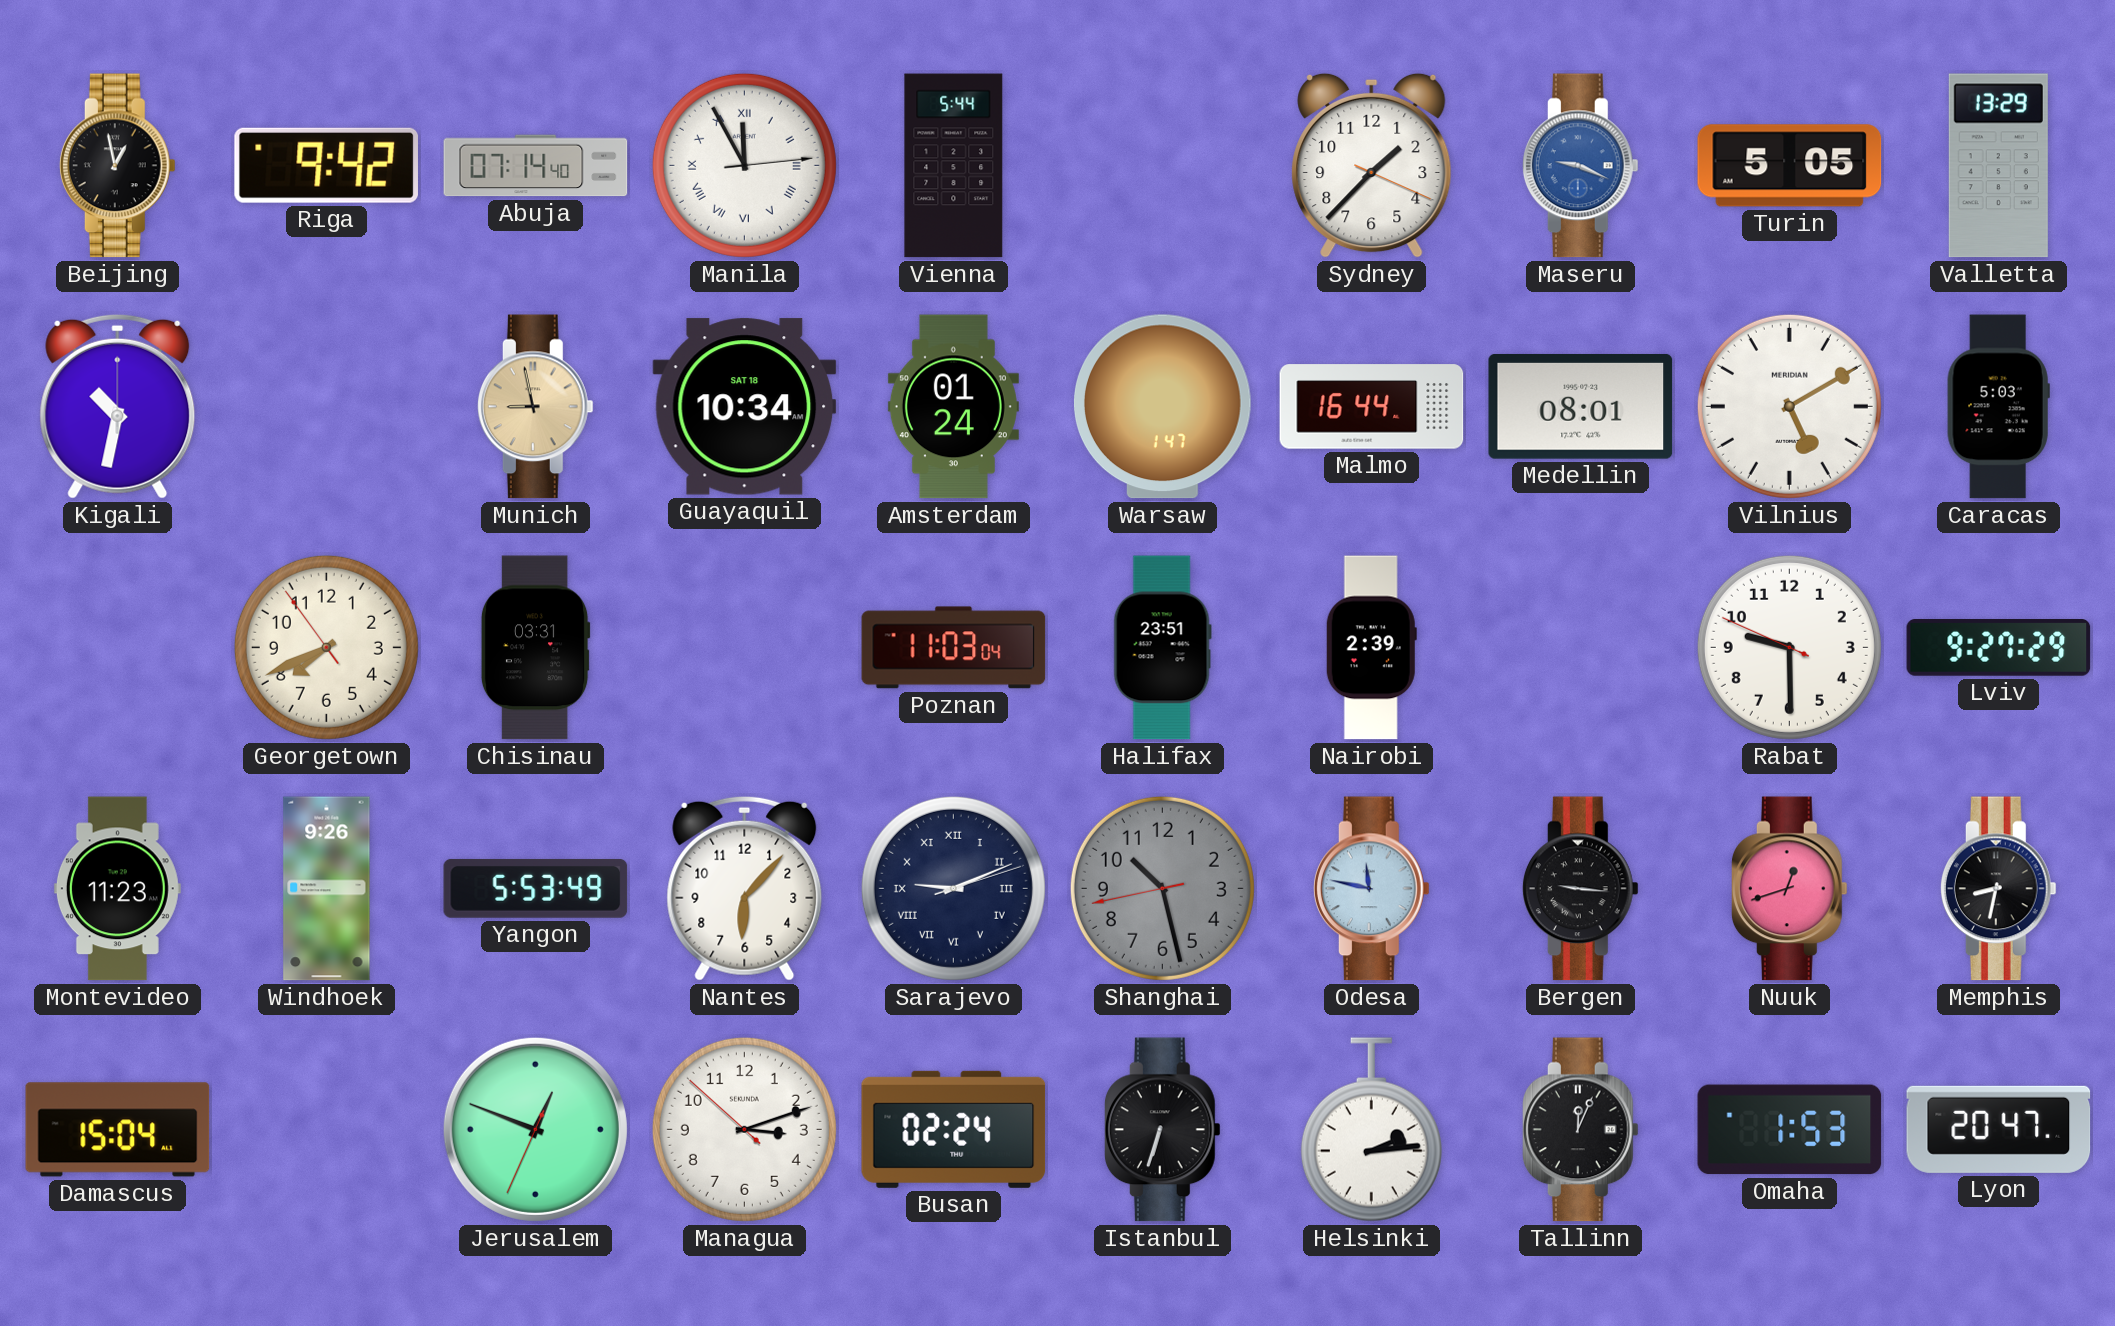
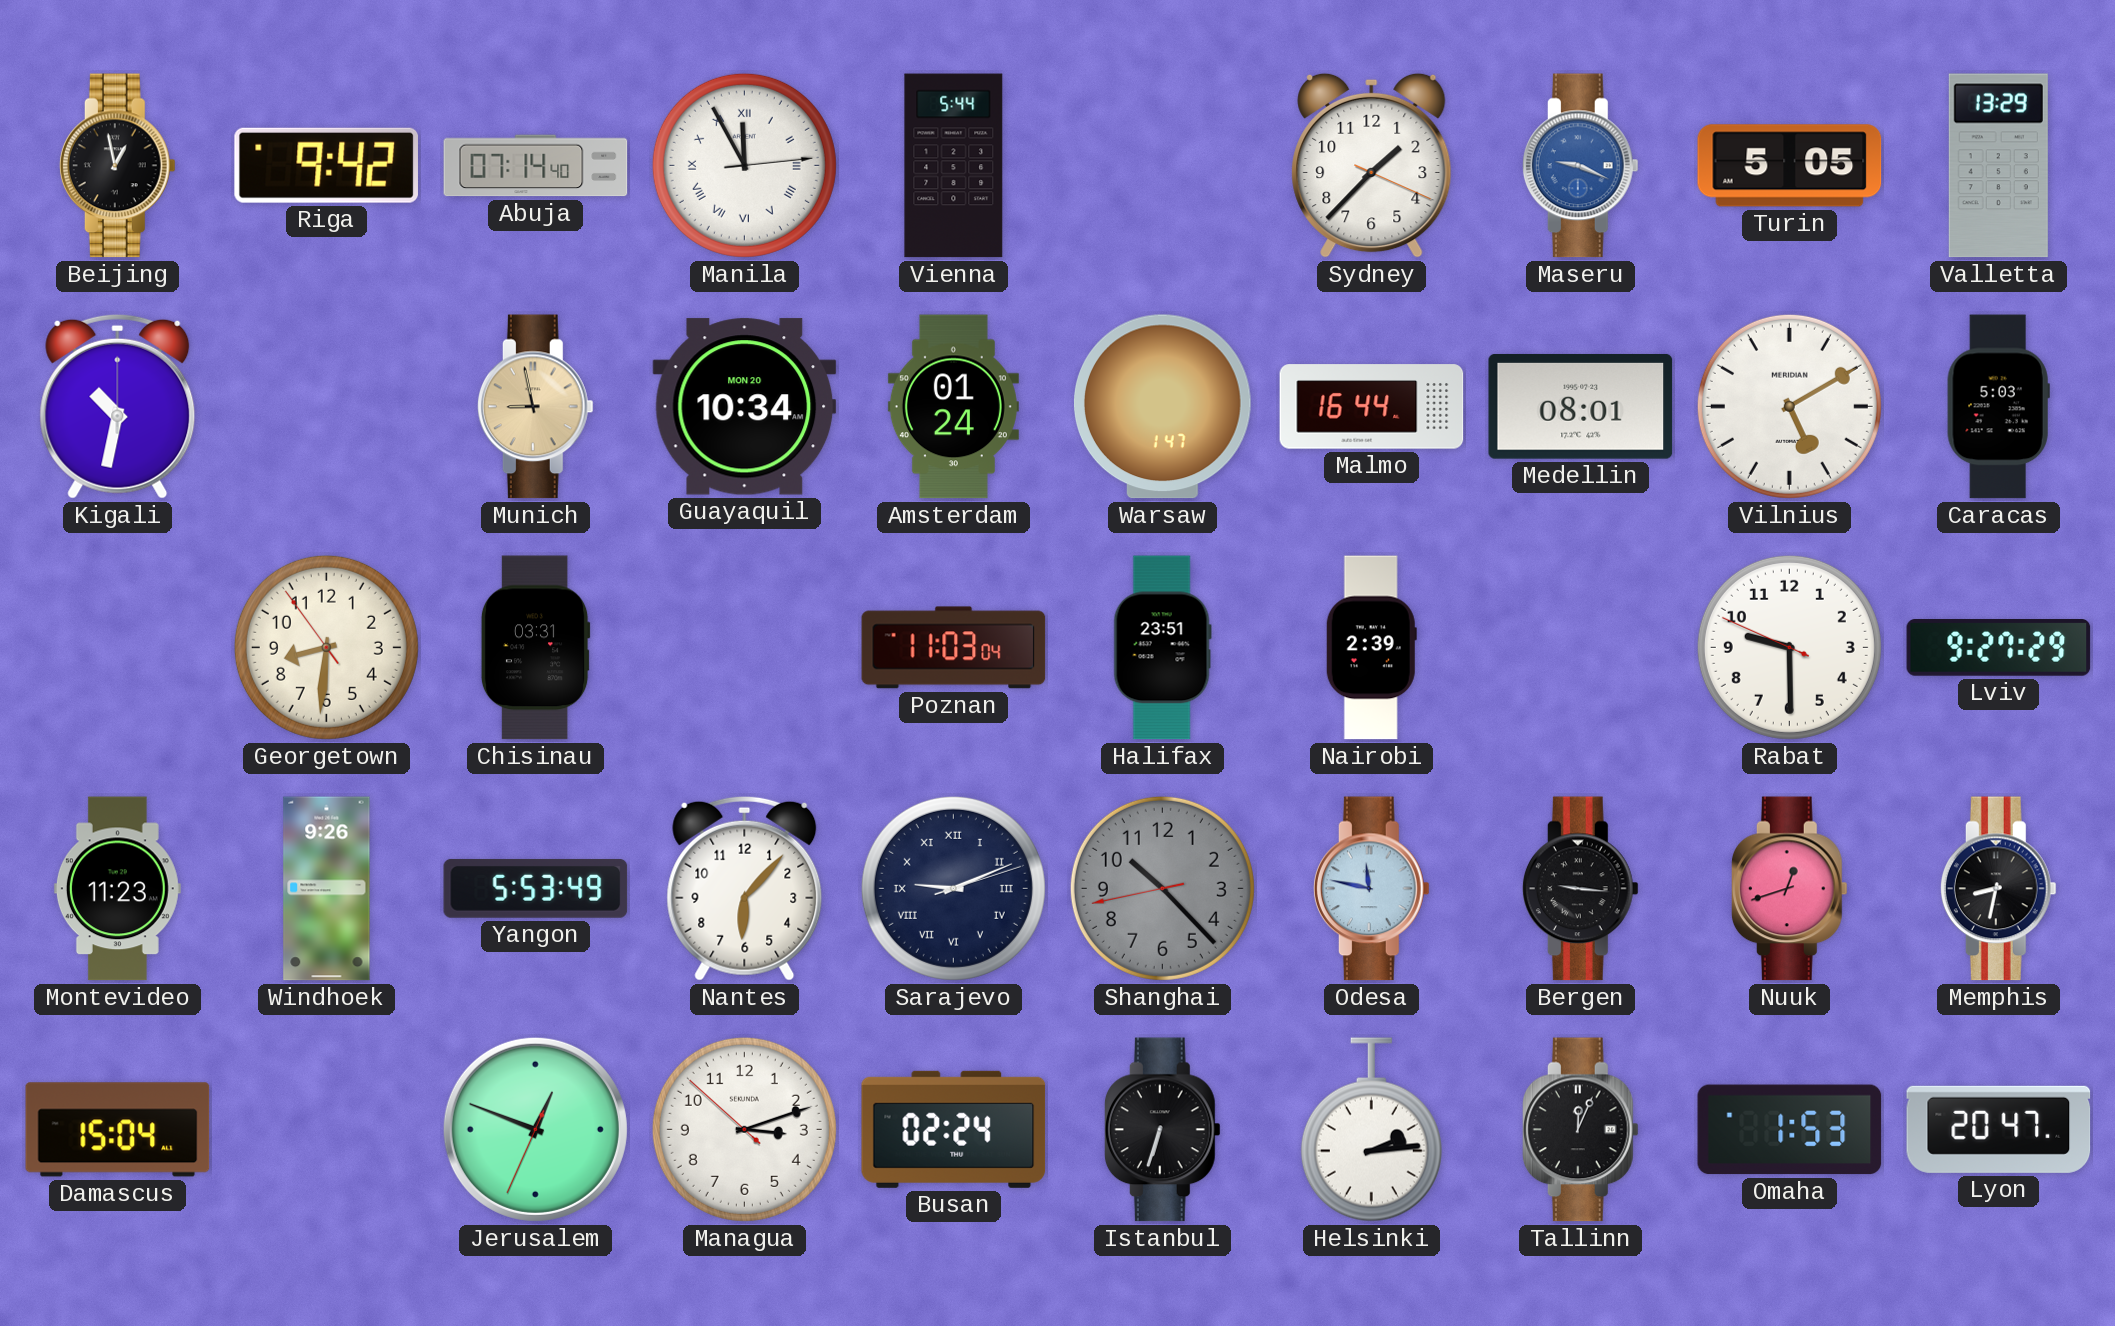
Guayaquil date: SAT 18 -> MON 20 (745, 407)
Georgetown: 7:40 -> 8:30 (326, 647)
Shanghai: 10:27 -> 10:22 (1162, 888)
